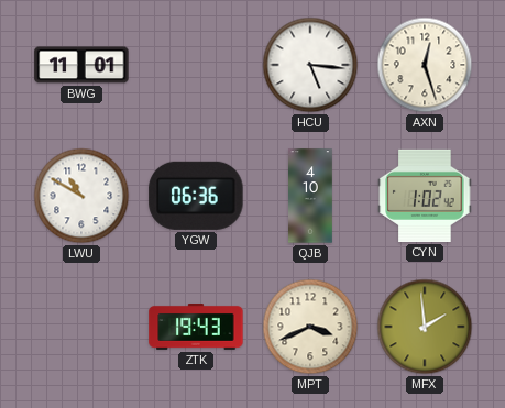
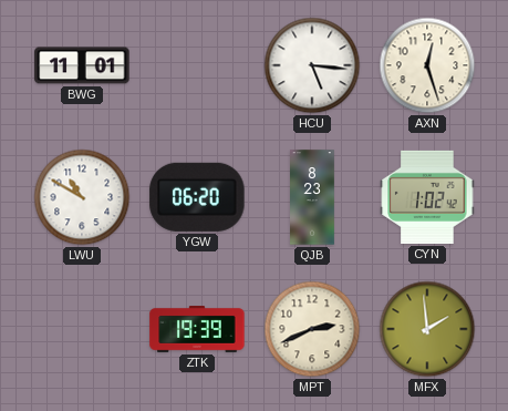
YGW: 06:36 -> 06:20 (197, 197)
QJB: 4:10 -> 8:23 (312, 197)
ZTK: 19:43 -> 19:39 (197, 330)
MPT: 3:41 -> 2:41 (312, 329)
